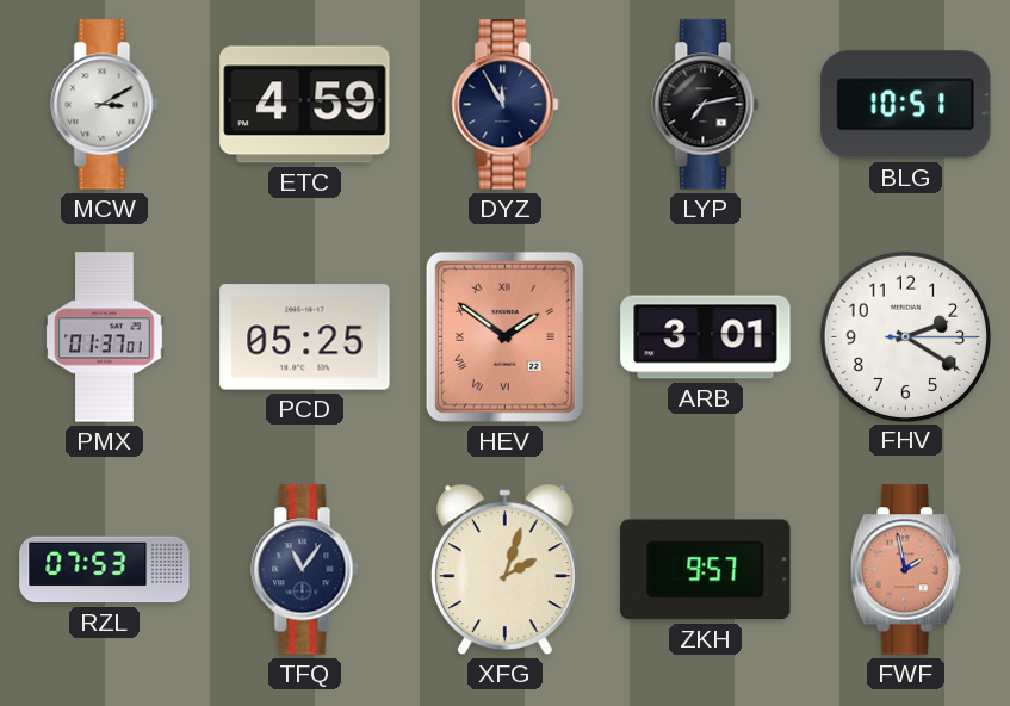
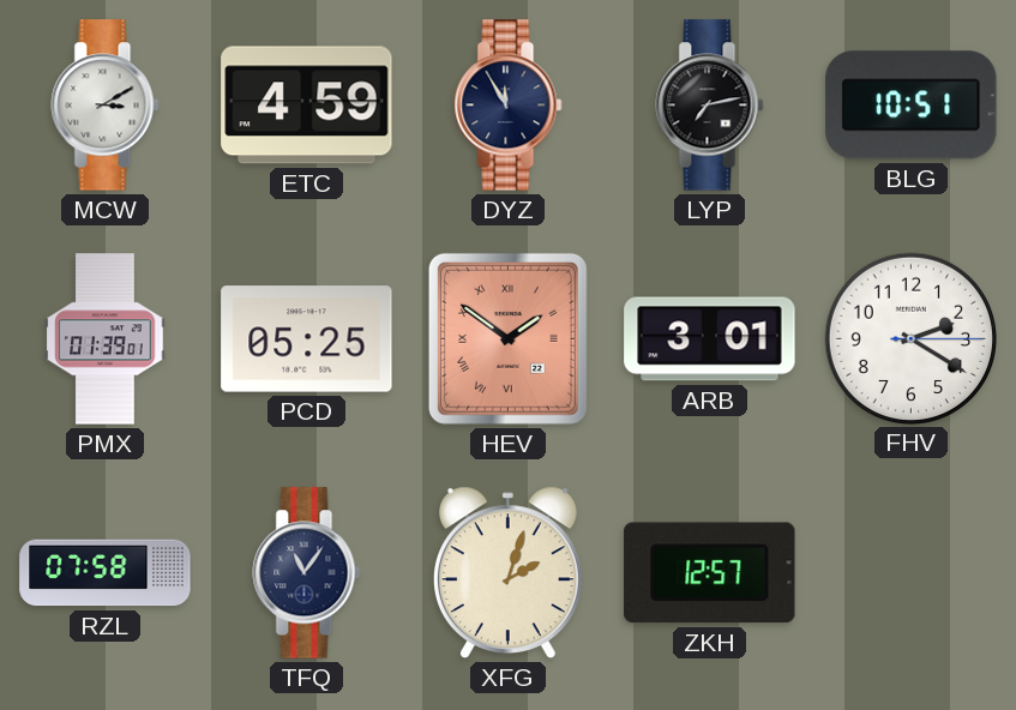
PMX: 01:37 -> 01:39 (106, 339)
RZL: 07:53 -> 07:58 (106, 573)
ZKH: 9:57 -> 12:57 (710, 573)
FWF: 1:58 -> none (905, 570)
